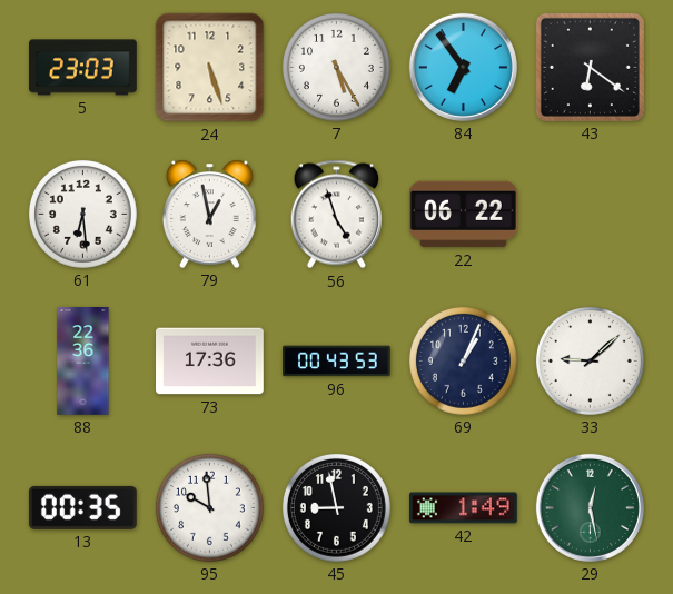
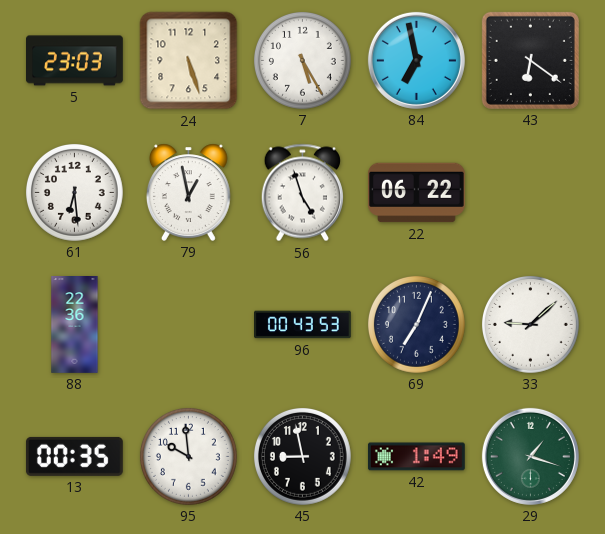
84: 6:54 -> 6:58 (416, 60)
73: 17:36 -> none (210, 362)
69: 1:04 -> 7:04 (416, 324)
29: 12:28 -> 1:18 (530, 456)
